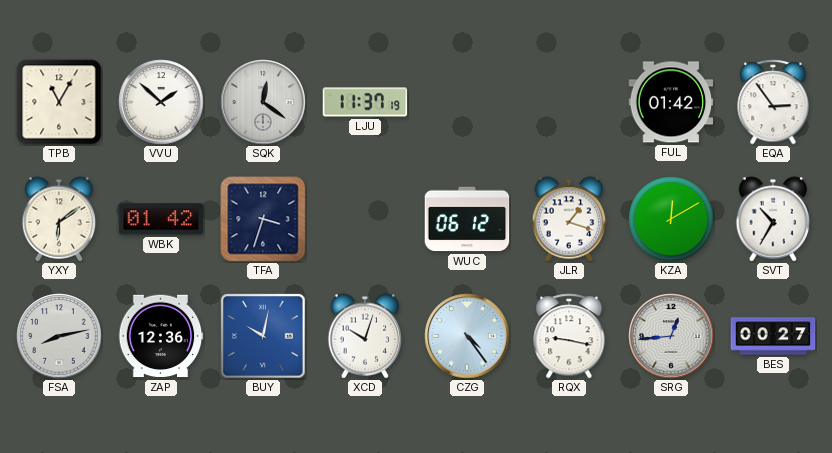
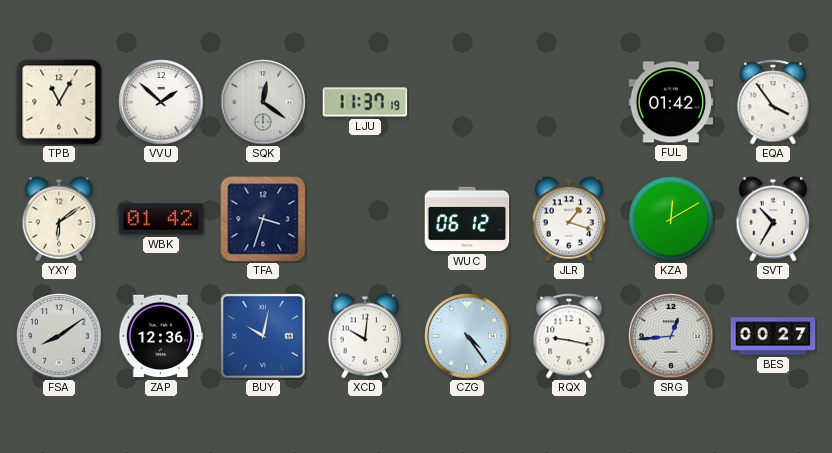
EQA: 2:54 -> 3:54 (773, 102)
FSA: 8:13 -> 8:09 (59, 336)
XCD: 10:03 -> 10:01 (365, 336)
